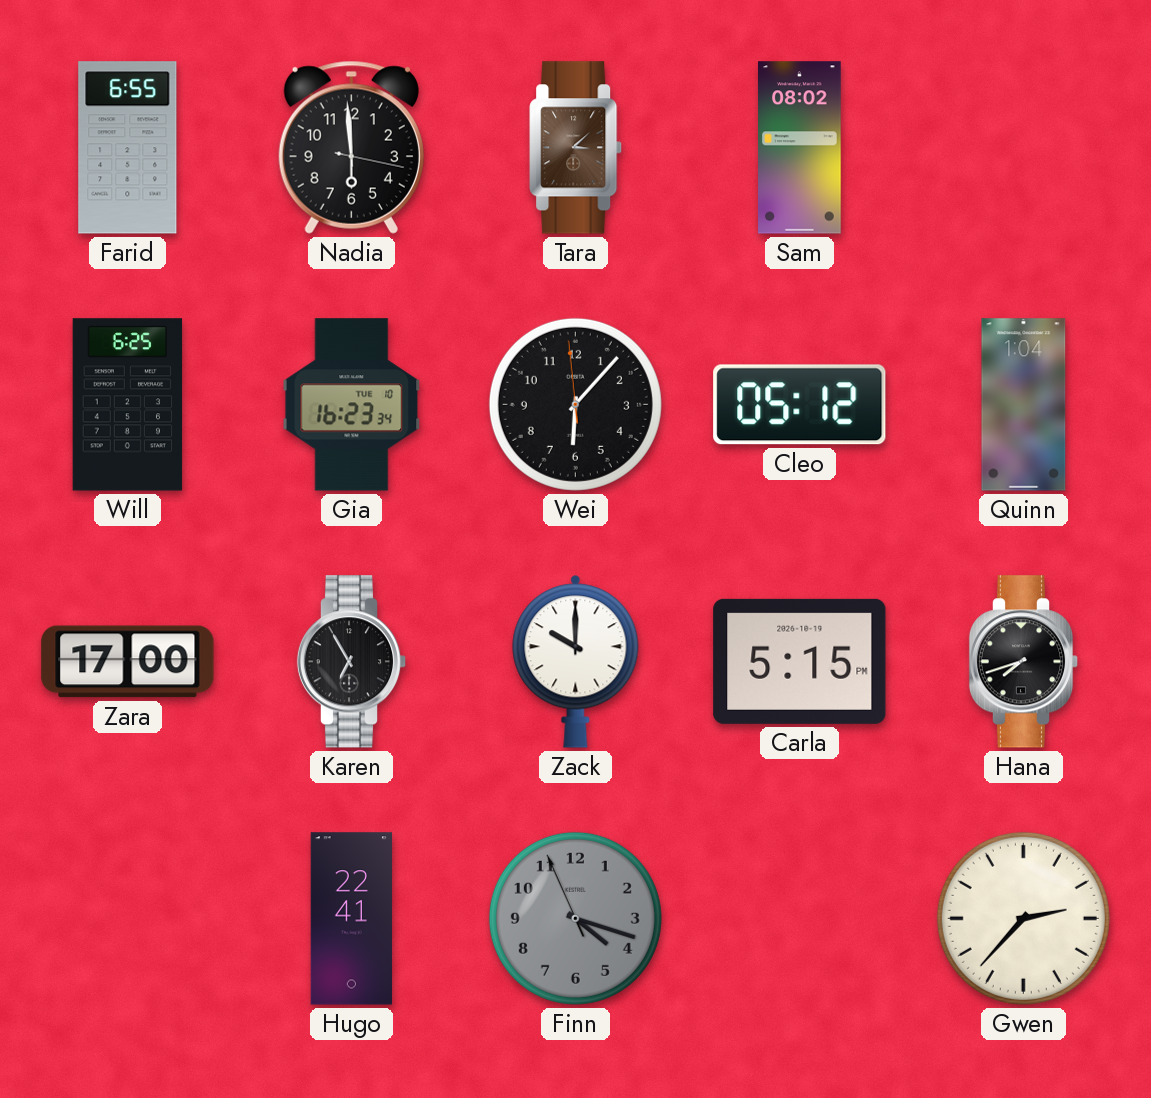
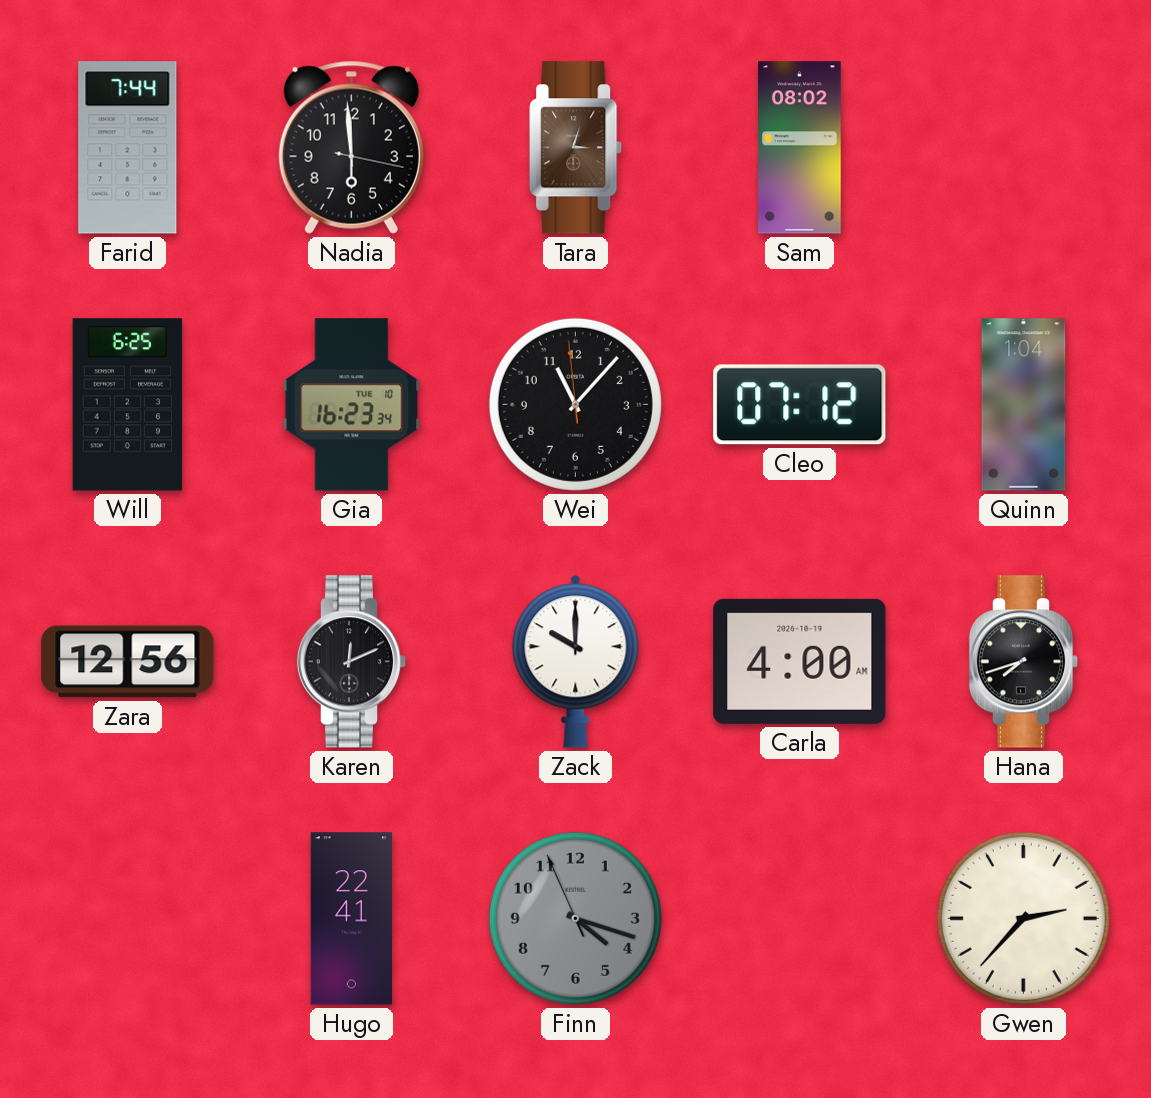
Farid: 6:55 -> 7:44 (128, 148)
Tara: 3:08 -> 3:03 (576, 148)
Wei: 6:06 -> 11:06 (575, 404)
Cleo: 05:12 -> 07:12 (800, 405)
Zara: 17:00 -> 12:56 (128, 662)
Karen: 6:55 -> 12:11 (352, 662)
Carla: 5:15 -> 4:00 (800, 661)
